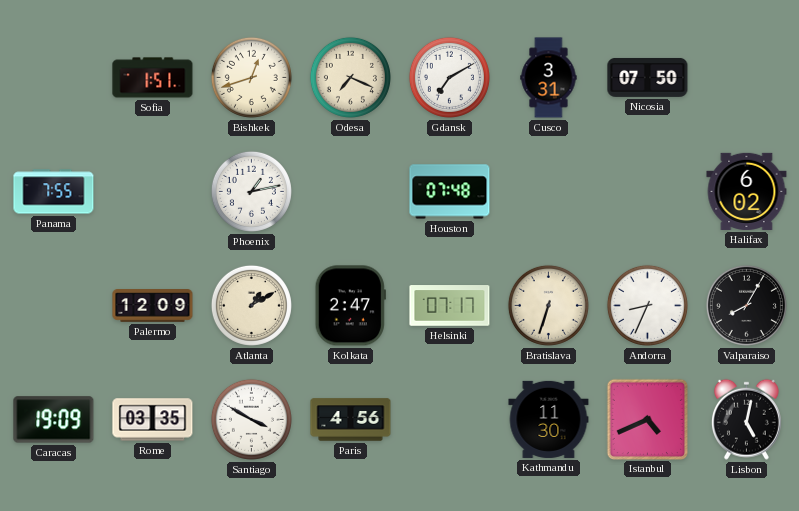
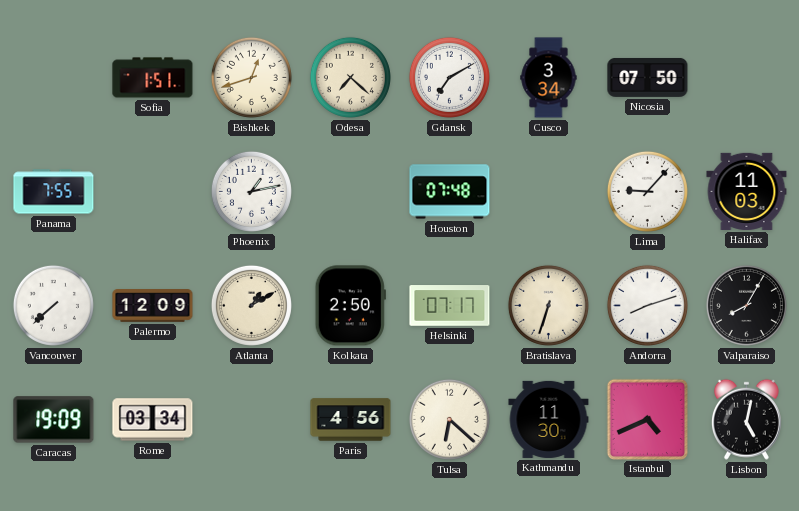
Odesa: 7:19 -> 7:22 (350, 77)
Cusco: 3:31 -> 3:34 (549, 78)
Lima: none -> 9:07 (647, 191)
Halifax: 6:02 -> 11:03 (747, 191)
Vancouver: none -> 7:38 (53, 305)
Kolkata: 2:47 -> 2:50 (350, 306)
Andorra: 8:34 -> 8:12 (647, 305)
Rome: 03:35 -> 03:34 (153, 420)
Santiago: 3:50 -> none (251, 419)
Tulsa: none -> 6:22 (449, 419)
